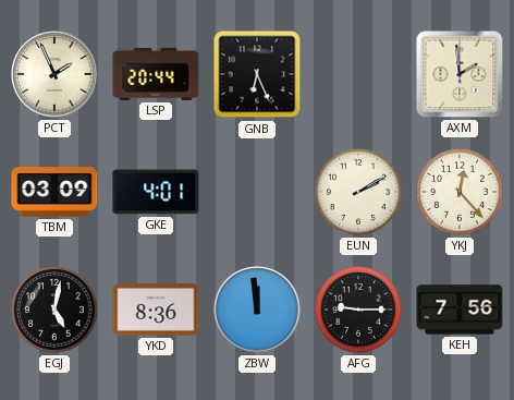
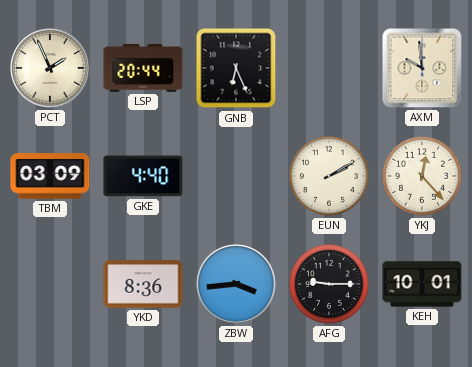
AXM: 1:59 -> 9:59 (422, 68)
GKE: 4:01 -> 4:40 (143, 176)
EGJ: 5:02 -> none (56, 311)
ZBW: 11:59 -> 3:44 (236, 284)
KEH: 7:56 -> 10:01 (422, 284)
